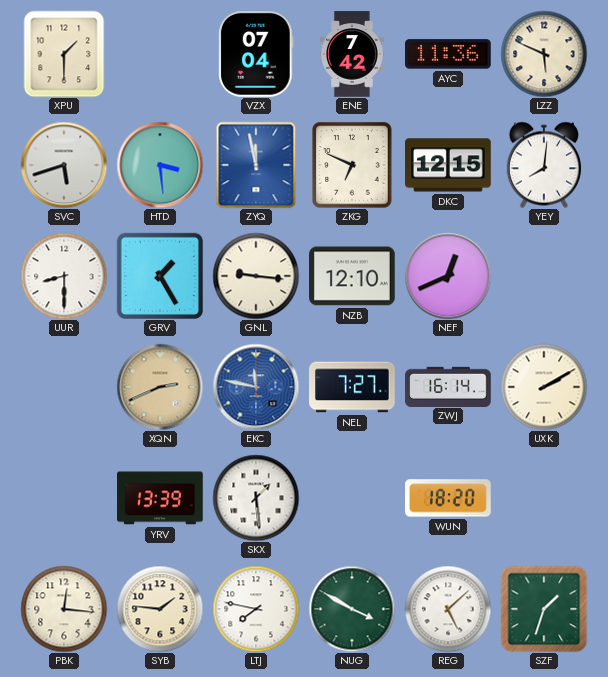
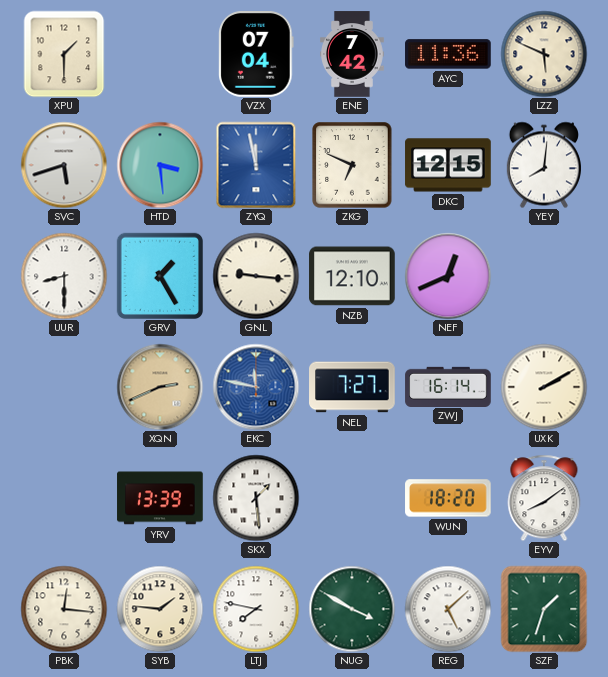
EYV: none -> 8:09 (544, 498)
